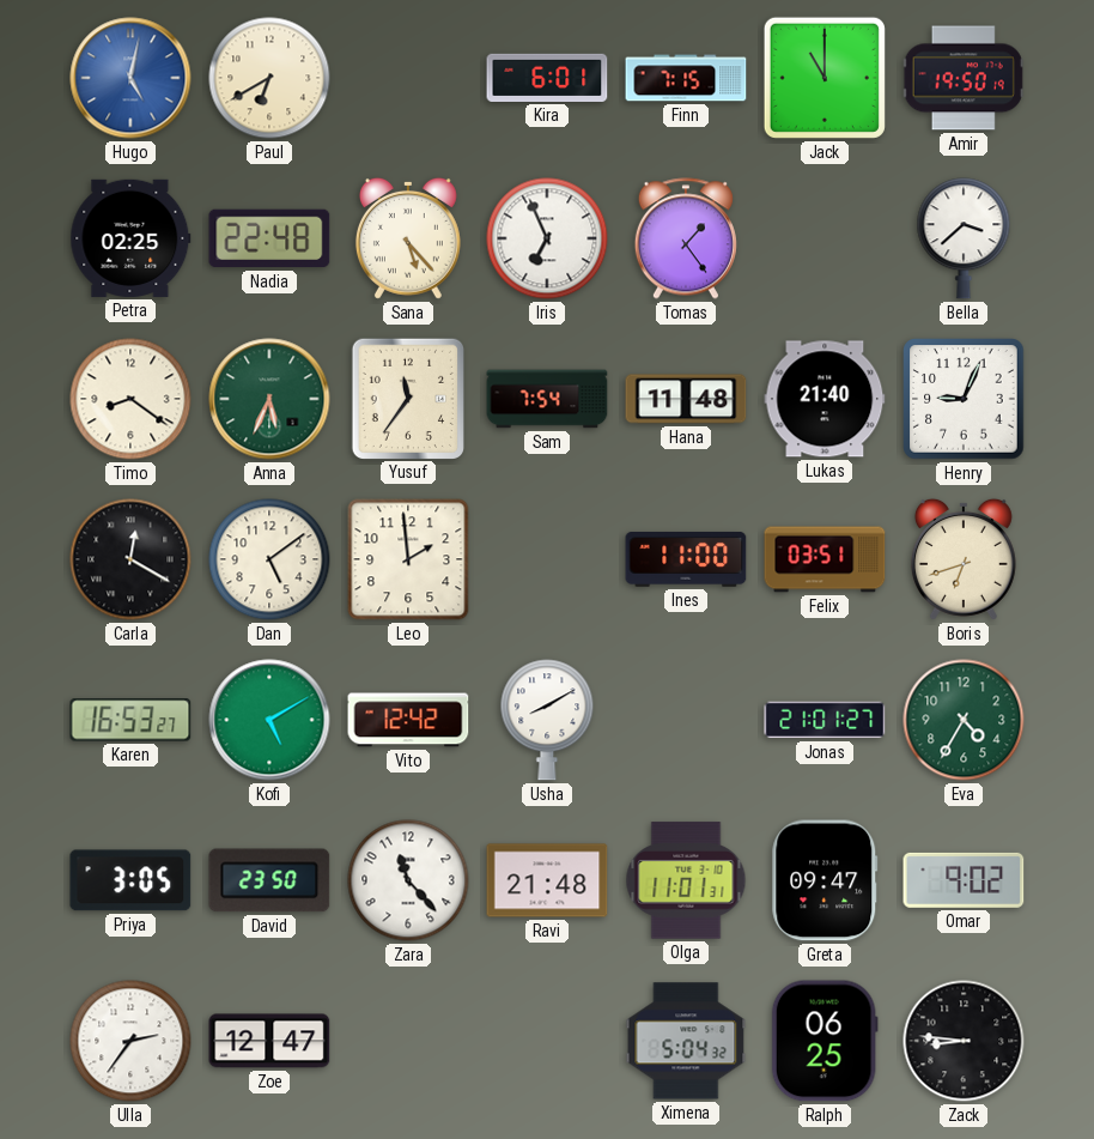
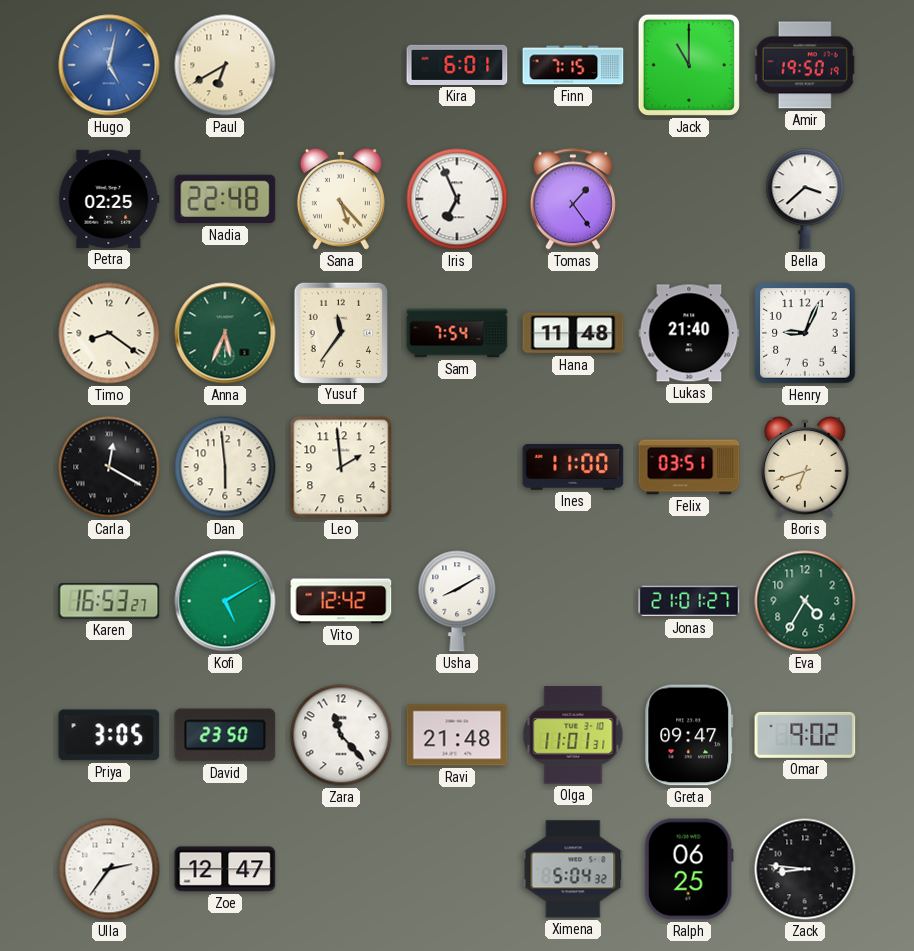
Dan: 5:09 -> 5:59 (225, 467)
